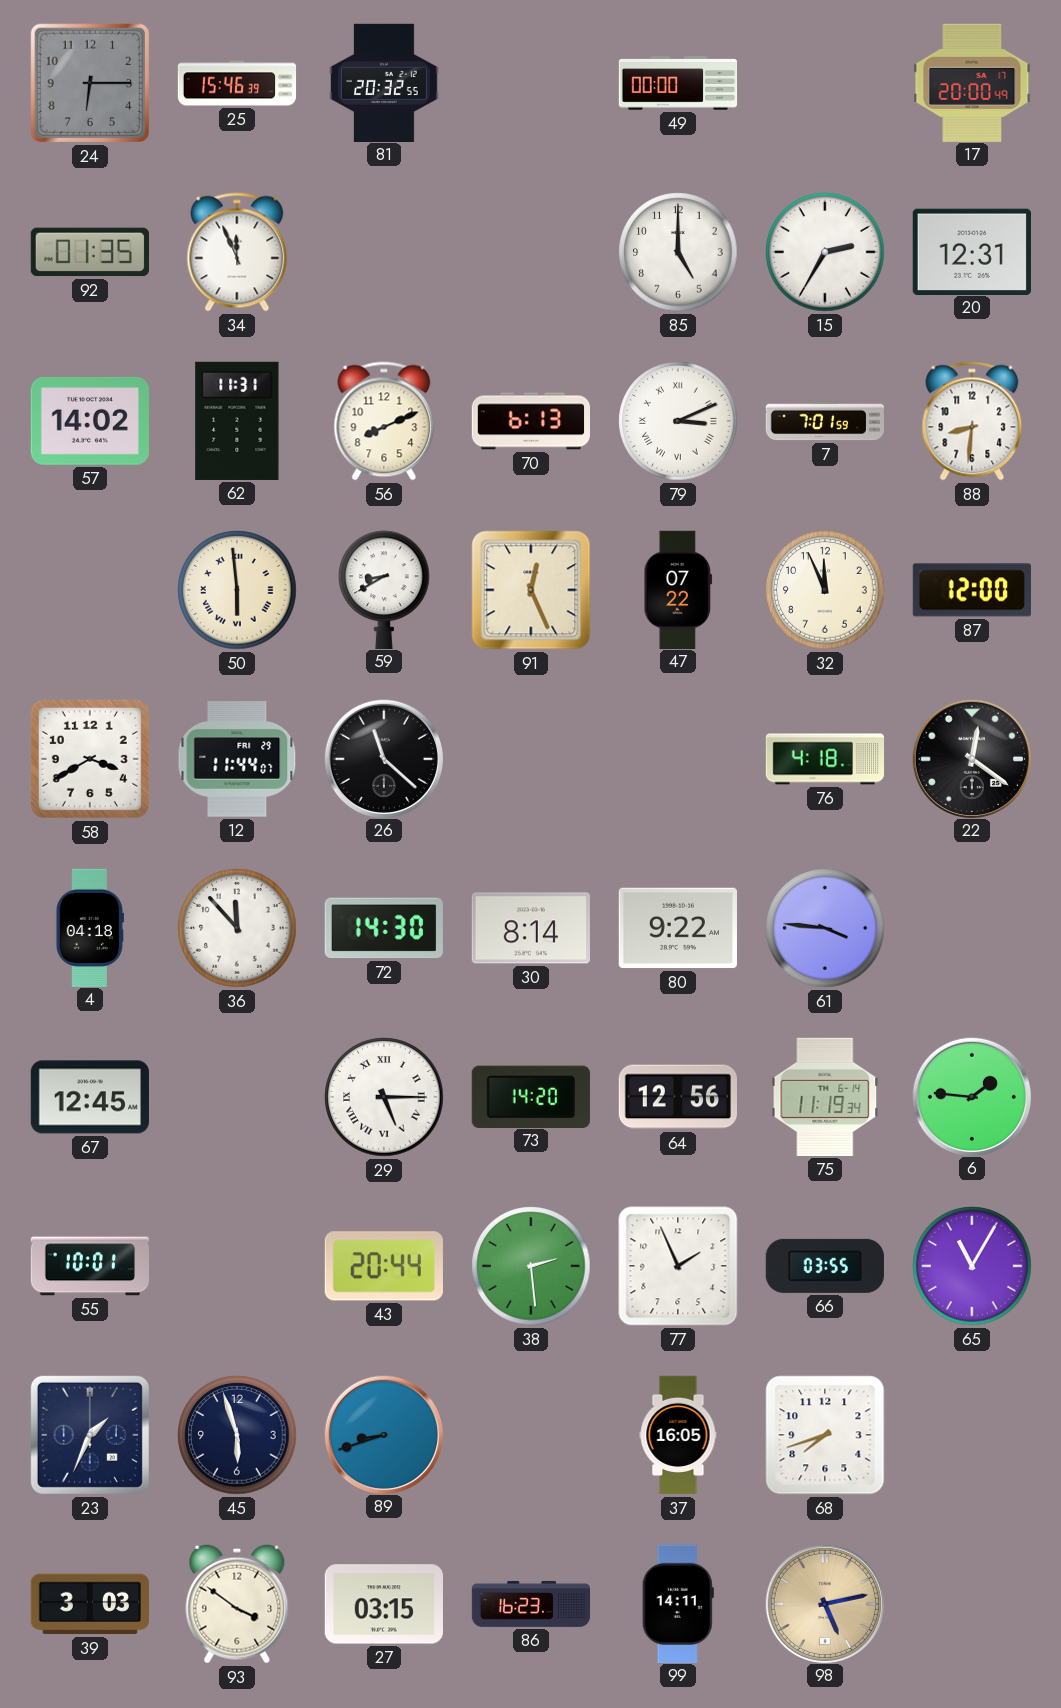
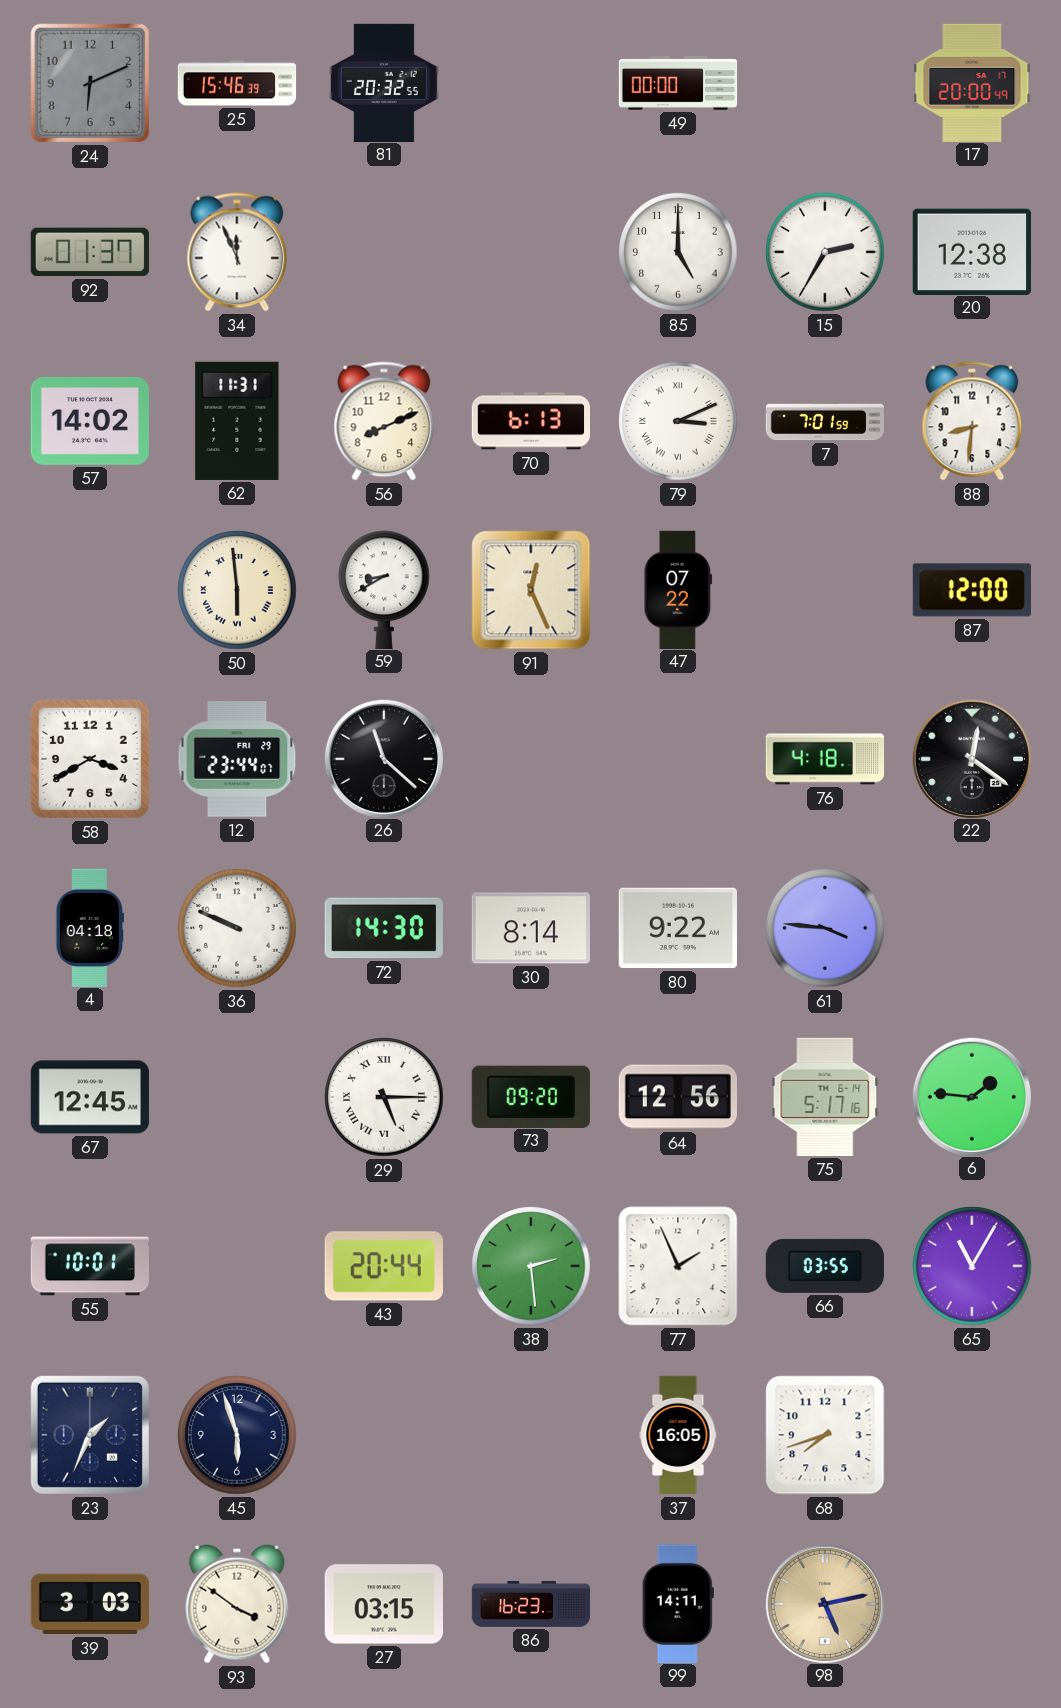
24: 6:15 -> 6:11 (90, 83)
92: 01:35 -> 01:37 (90, 252)
20: 12:31 -> 12:38 (972, 251)
32: 11:56 -> none (825, 590)
12: 11:44 -> 23:44 (237, 759)
36: 11:53 -> 9:49 (237, 928)
73: 14:20 -> 09:20 (531, 1096)
75: 11:19 -> 5:17 (825, 1097)
89: 8:42 -> none (383, 1434)
